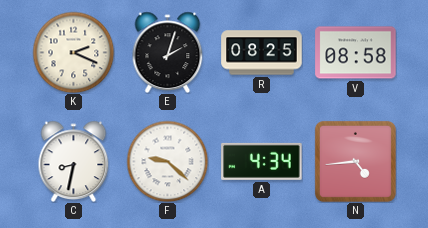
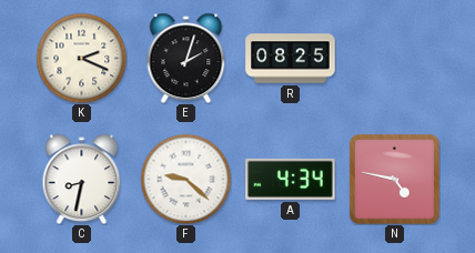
V: 08:58 -> none (356, 53)
N: 4:44 -> 4:47 (394, 179)
